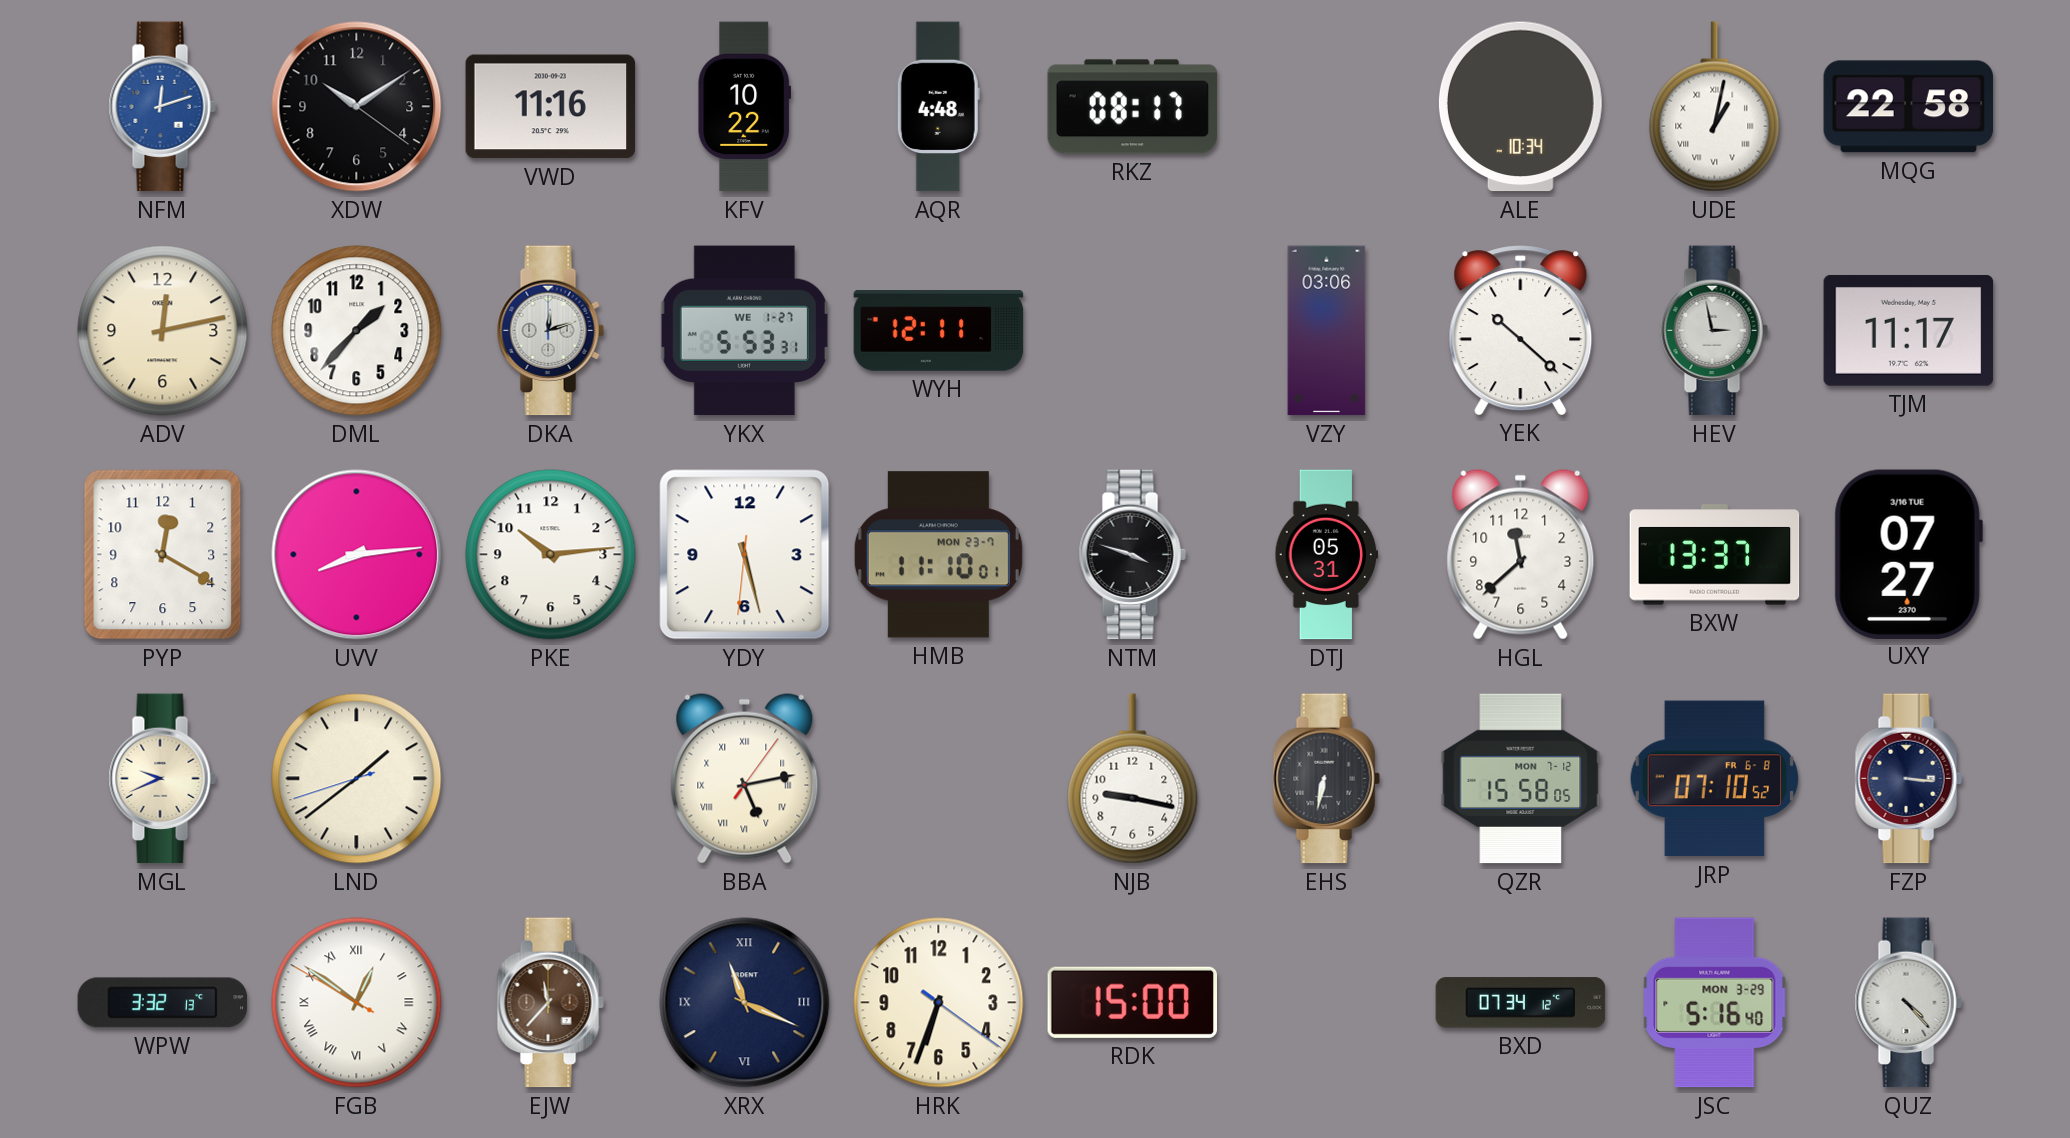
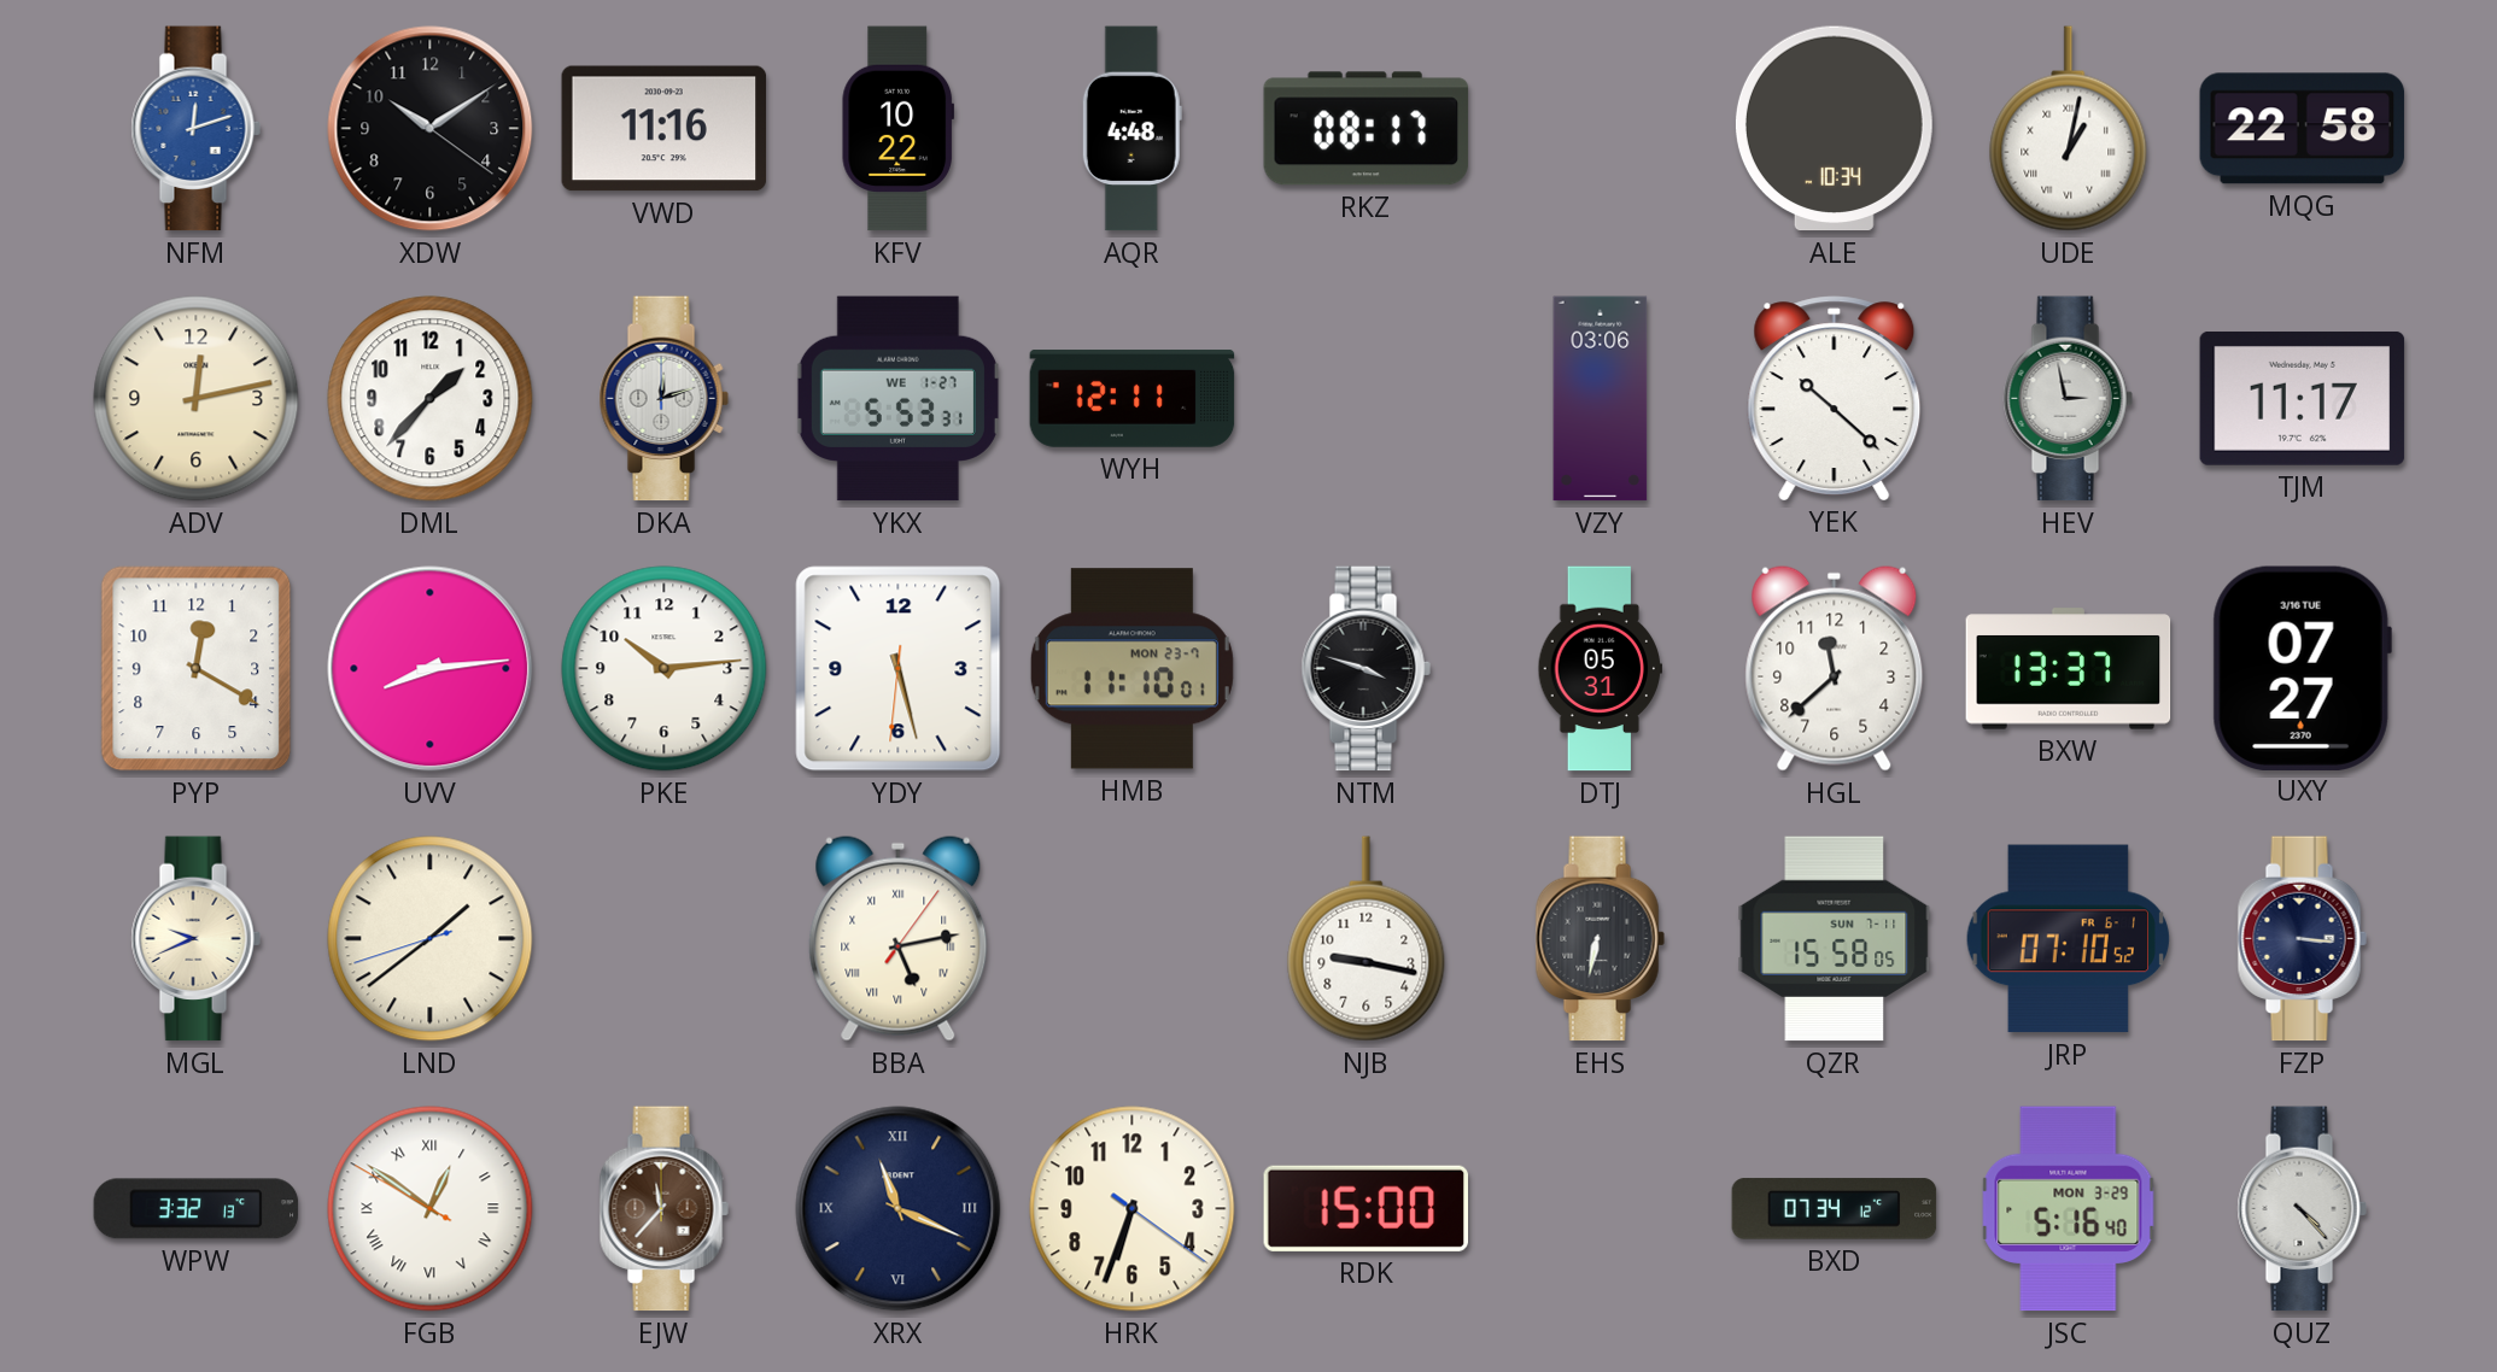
QZR date: MON 7-12 -> SUN 7-11 (1835, 939)
JRP date: FR 6-8 -> FR 6-1 (2068, 939)
